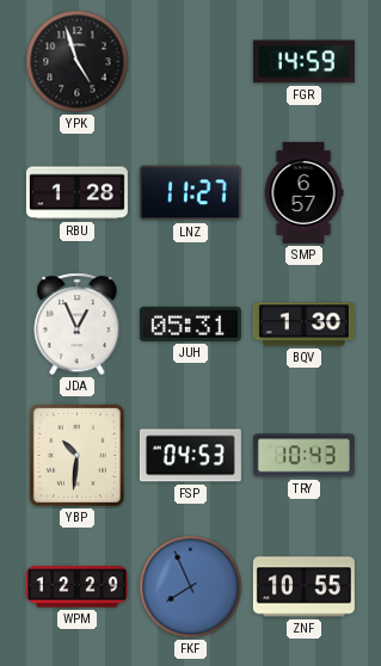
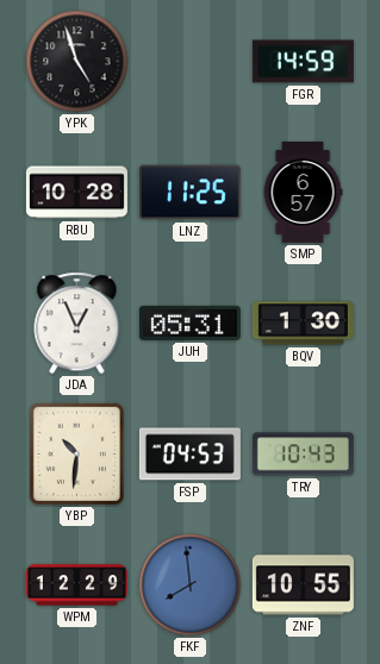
RBU: 1:28 -> 10:28 (76, 193)
LNZ: 11:27 -> 11:25 (189, 193)
FKF: 7:56 -> 7:59 (191, 585)
